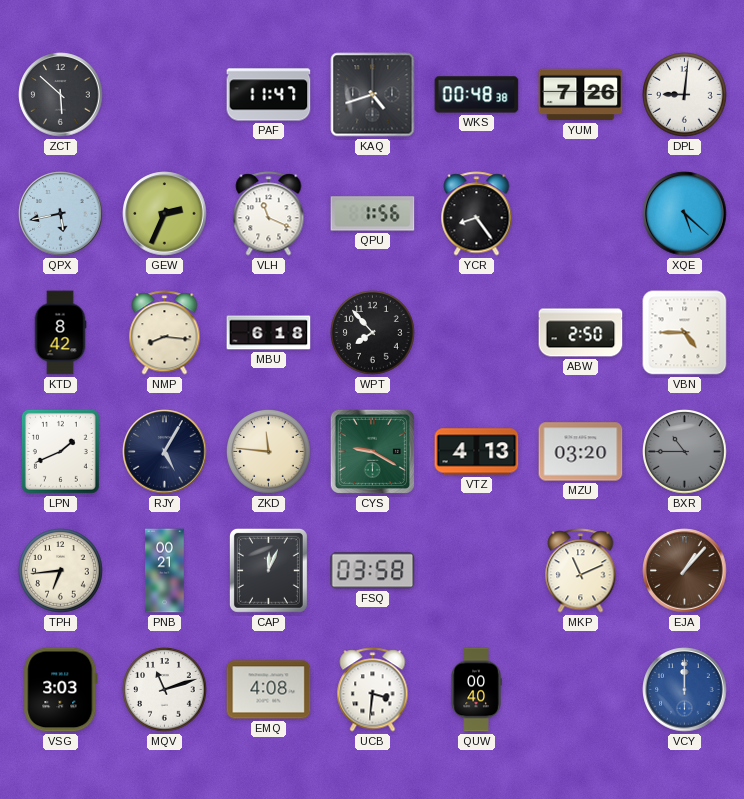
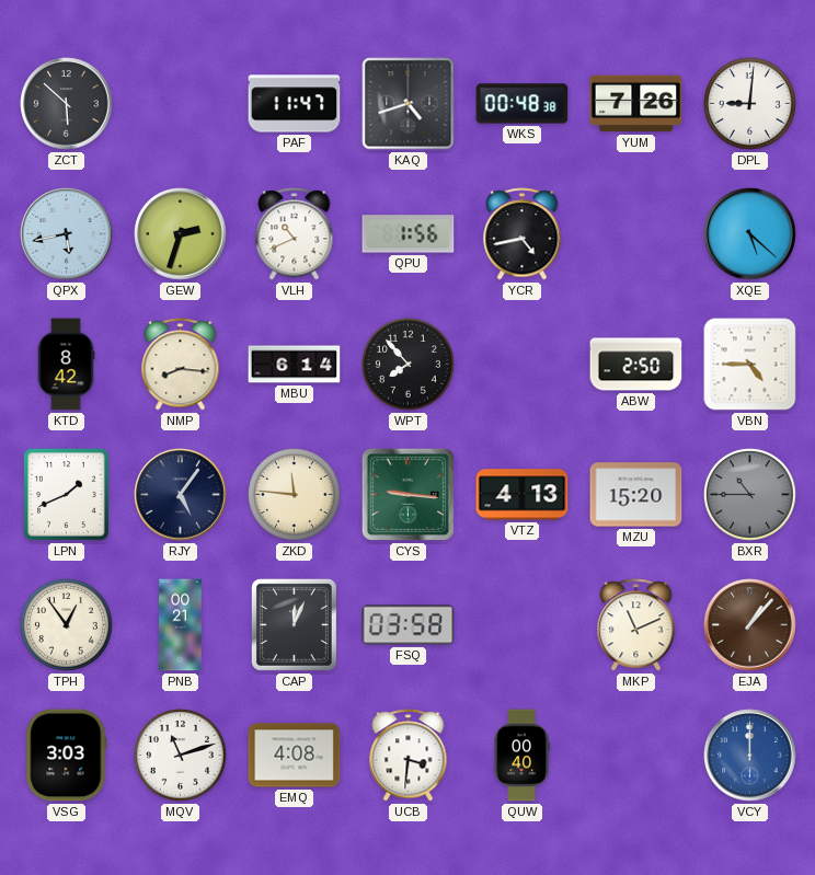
GEW: 2:34 -> 2:33 (181, 234)
VLH: 11:19 -> 10:41 (295, 234)
YCR: 8:24 -> 4:43 (523, 234)
MBU: 6:18 -> 6:14 (295, 365)
RJY: 5:05 -> 5:06 (181, 495)
CYS: 9:20 -> 9:16 (407, 494)
MZU: 03:20 -> 15:20 (636, 495)
TPH: 6:44 -> 12:54 (67, 625)
